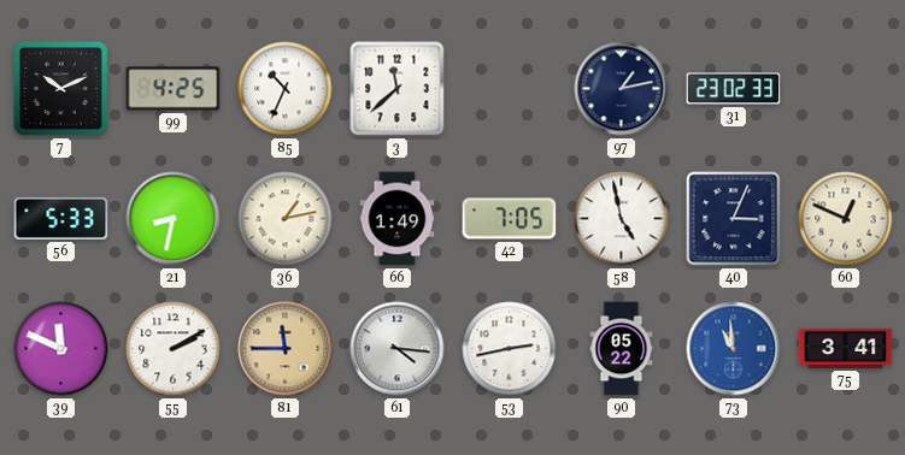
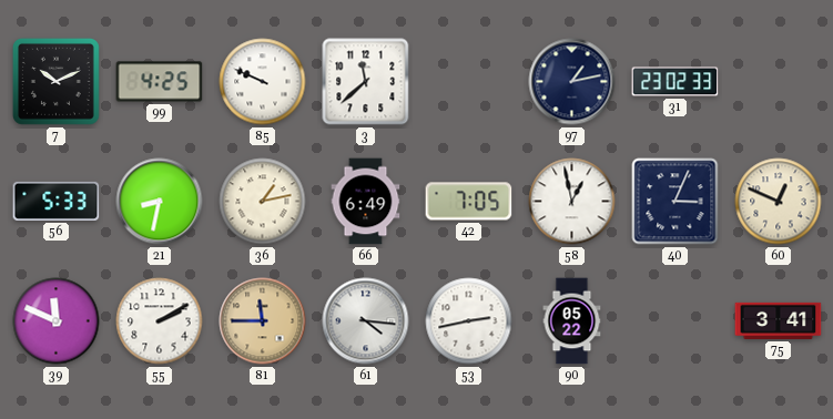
85: 10:34 -> 9:49 (263, 82)
66: 1:49 -> 6:49 (366, 202)
58: 4:58 -> 12:58 (572, 202)
73: 10:59 -> none (734, 349)
